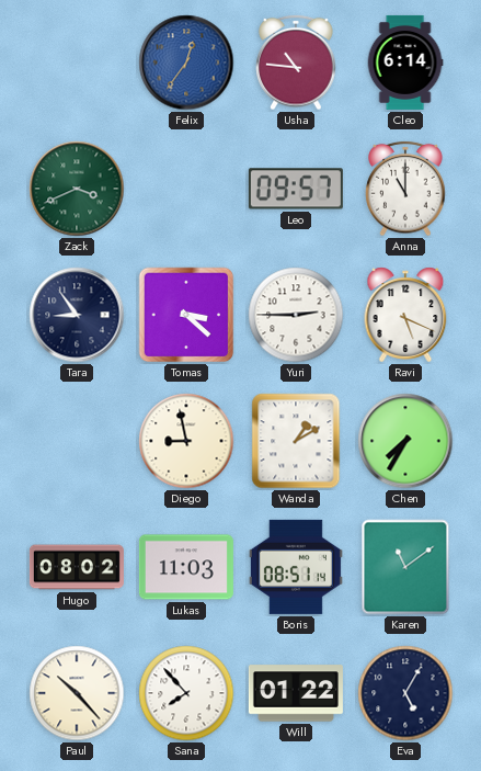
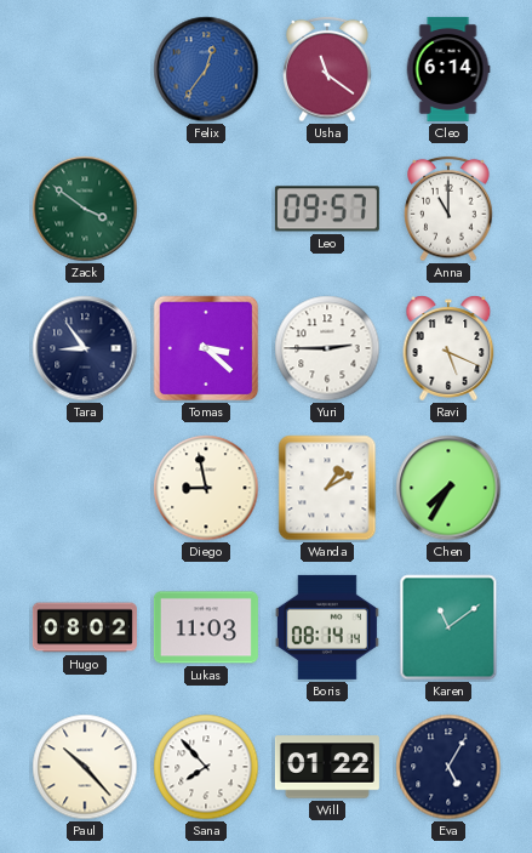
Usha: 10:46 -> 11:21 (327, 69)
Zack: 3:41 -> 3:51 (85, 209)
Boris: 08:51 -> 08:14 (327, 627)
